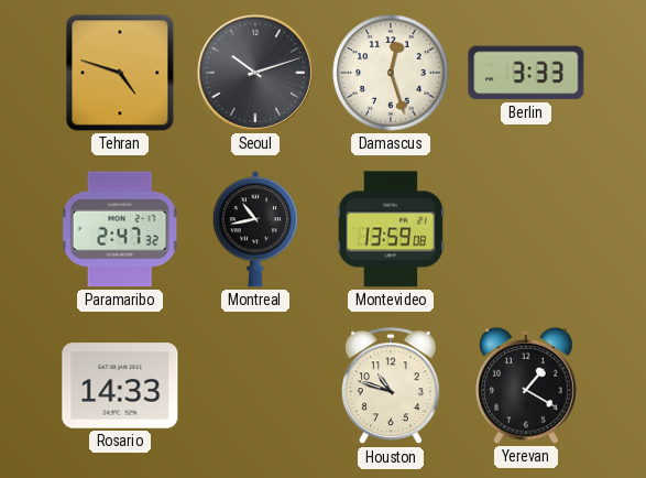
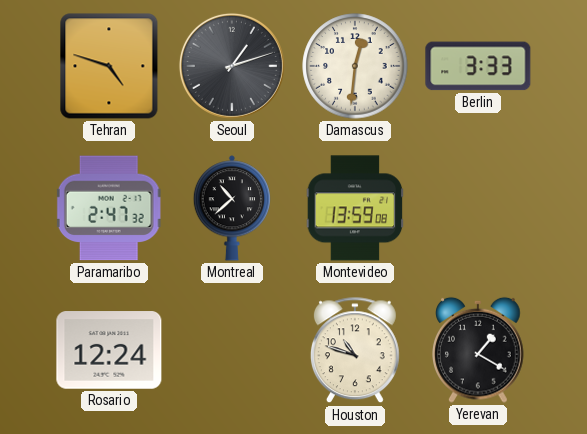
Seoul: 10:12 -> 1:12 (232, 66)
Damascus: 12:27 -> 12:31 (355, 66)
Montreal: 10:43 -> 10:38 (231, 208)
Rosario: 14:33 -> 12:24 (109, 350)
